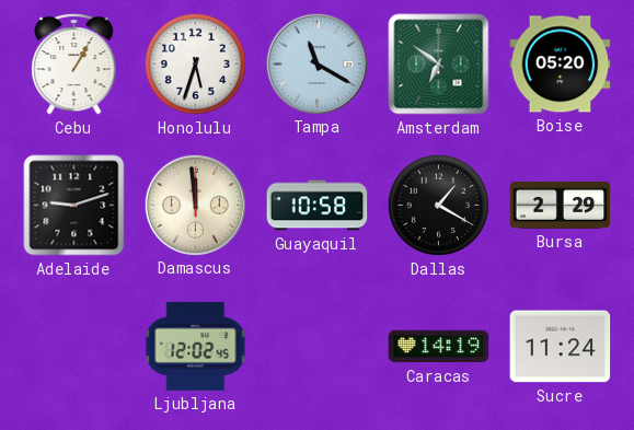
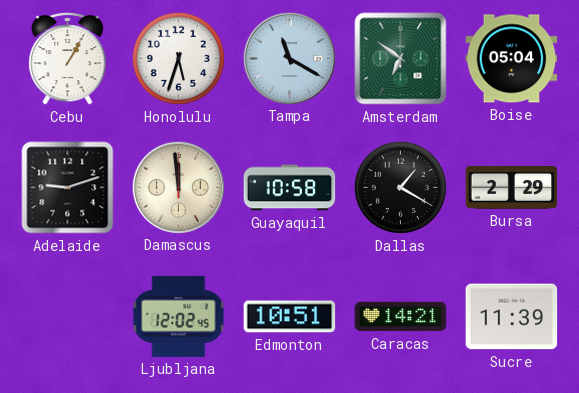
Boise: 05:20 -> 05:04 (512, 59)
Edmonton: none -> 10:51 (290, 317)
Caracas: 14:19 -> 14:21 (401, 317)
Sucre: 11:24 -> 11:39 (512, 317)
